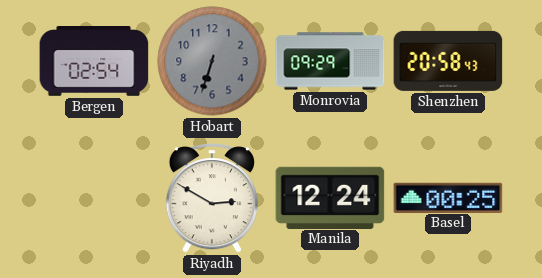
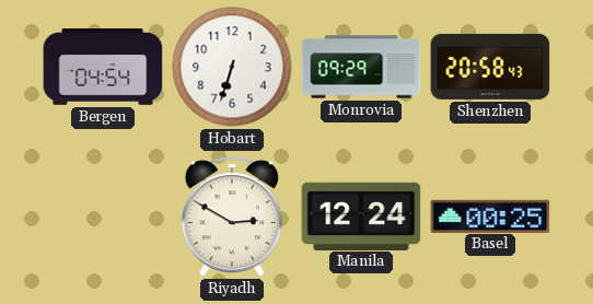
Bergen: 02:54 -> 04:54 (103, 68)
Hobart dial: grey -> white (232, 67)
